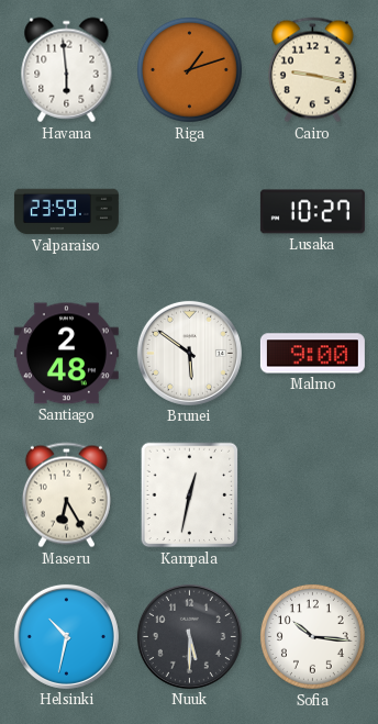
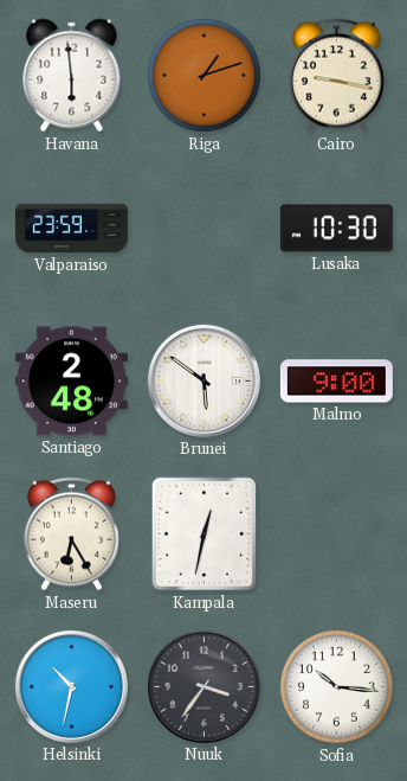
Lusaka: 10:27 -> 10:30 (336, 229)
Nuuk: 5:30 -> 3:36 (204, 686)
